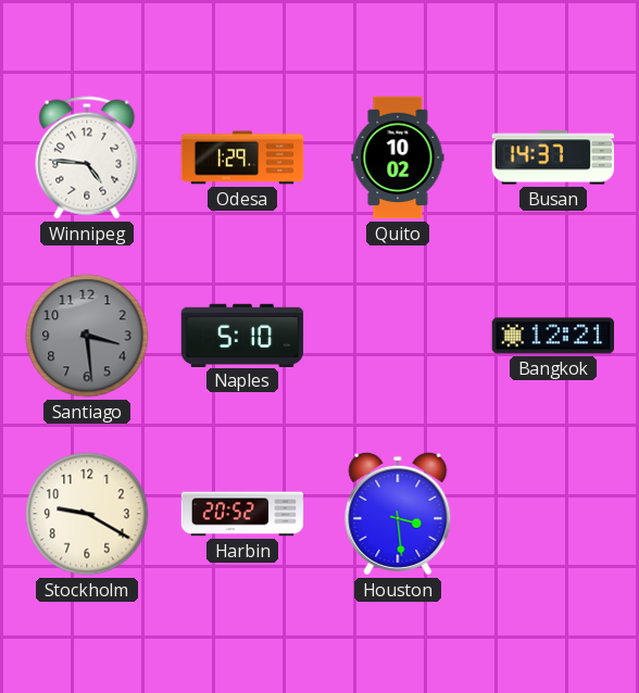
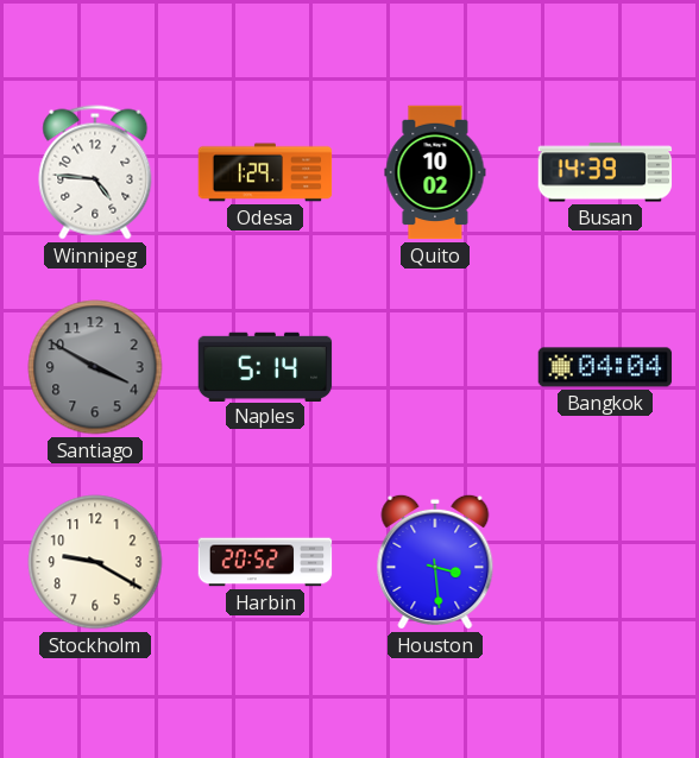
Busan: 14:37 -> 14:39 (605, 172)
Santiago: 3:29 -> 3:50 (95, 367)
Naples: 5:10 -> 5:14 (265, 366)
Bangkok: 12:21 -> 04:04 (605, 367)
